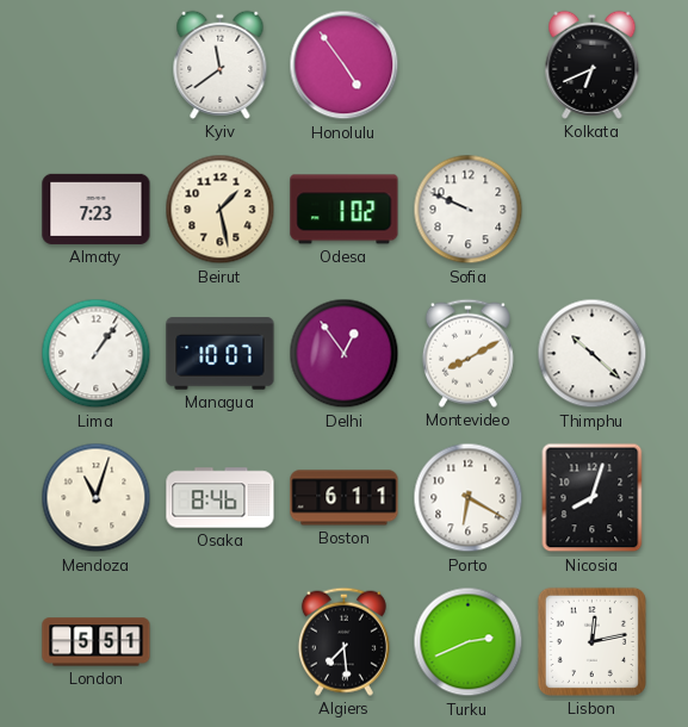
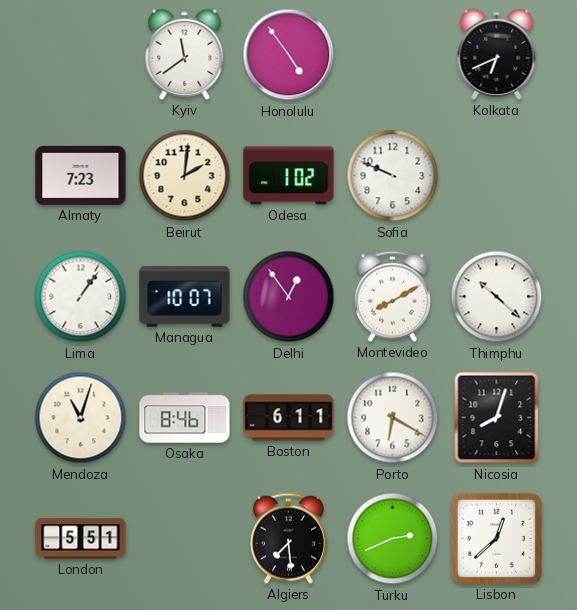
Beirut: 1:28 -> 2:01 (185, 176)
Lisbon: 12:13 -> 12:38 (496, 538)
